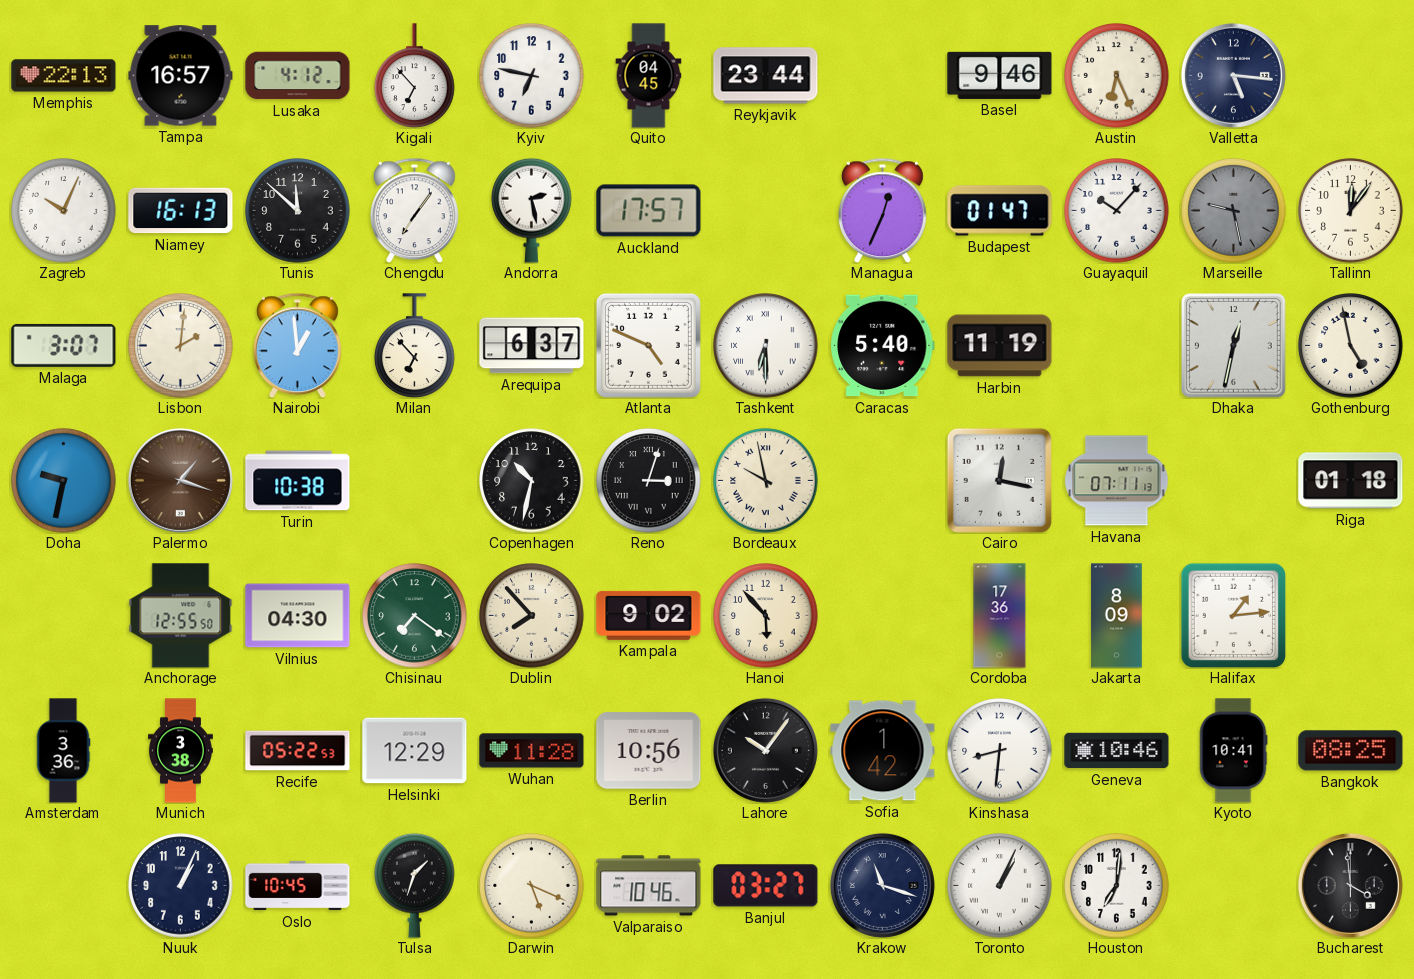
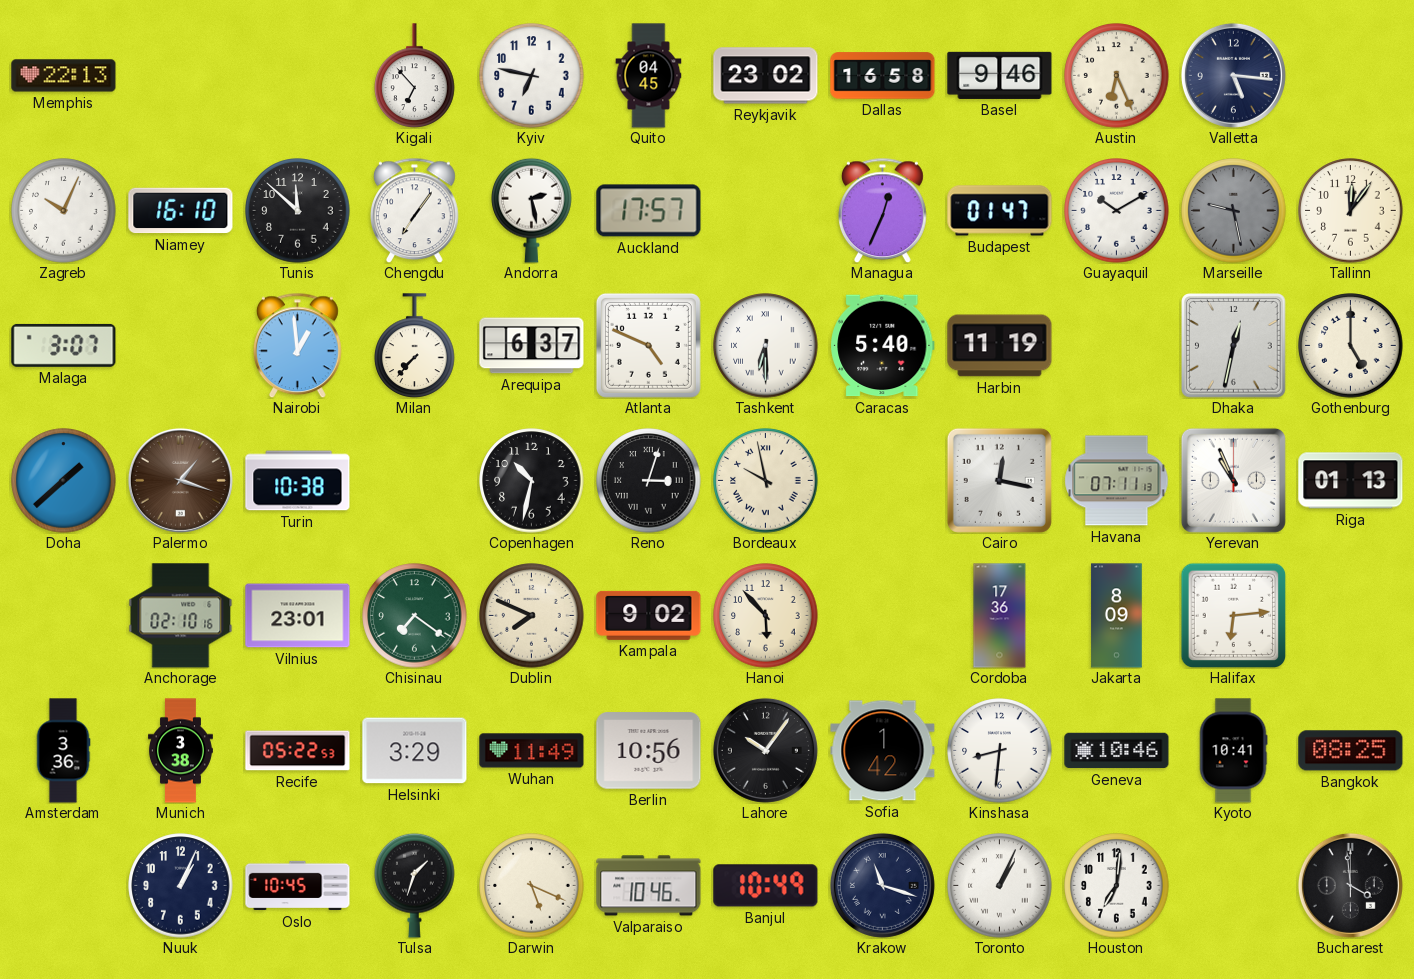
Tampa: 16:57 -> none (181, 76)
Lusaka: 4:12 -> none (298, 76)
Reykjavik: 23:44 -> 23:02 (766, 76)
Dallas: none -> 16:58 (883, 76)
Niamey: 16:13 -> 16:10 (181, 211)
Guayaquil: 10:07 -> 10:10 (1117, 211)
Lisbon: 2:01 -> none (181, 346)
Milan: 6:53 -> 7:37 (415, 346)
Gothenburg: 4:58 -> 5:00 (1351, 346)
Doha: 9:32 -> 1:38 (64, 481)
Yerevan: none -> 10:56 (1233, 480)
Riga: 01:18 -> 01:13 (1351, 481)
Anchorage: 12:55 -> 02:10 (181, 616)
Vilnius: 04:30 -> 23:01 (298, 616)
Dublin: 7:53 -> 7:49 (532, 616)
Halifax: 1:14 -> 6:14 (1233, 615)
Helsinki: 12:29 -> 3:29 (415, 751)
Wuhan: 11:28 -> 11:49 (532, 751)
Banjul: 03:27 -> 10:49 (766, 886)
